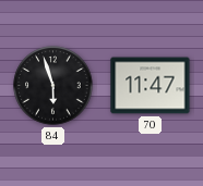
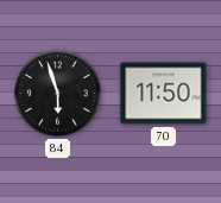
70: 11:47 -> 11:50 (164, 94)
